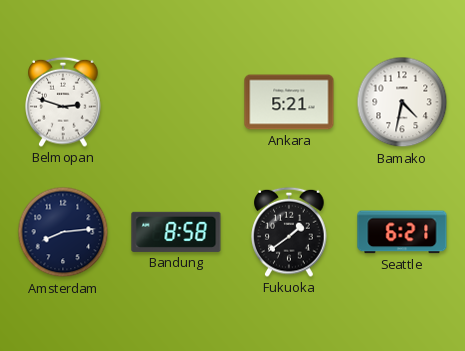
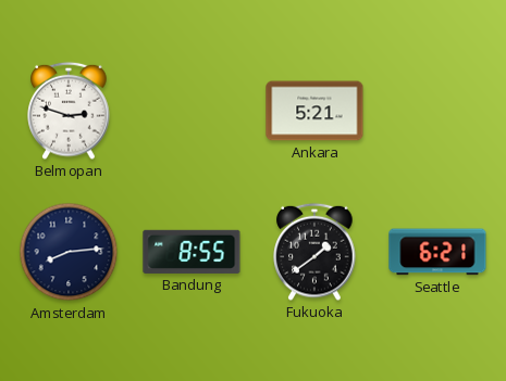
Bamako: 4:32 -> none (402, 102)
Bandung: 8:58 -> 8:55 (192, 252)
